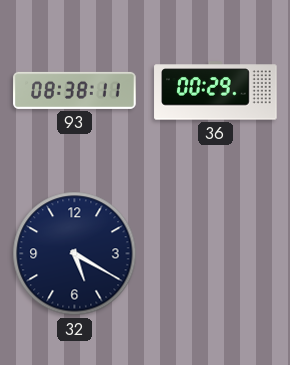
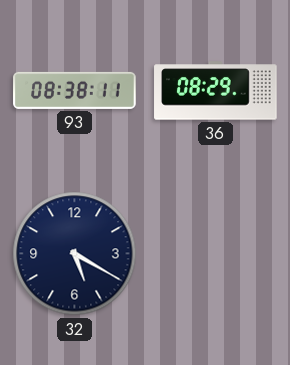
36: 00:29 -> 08:29 (216, 91)
